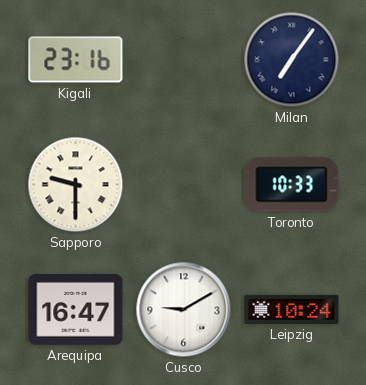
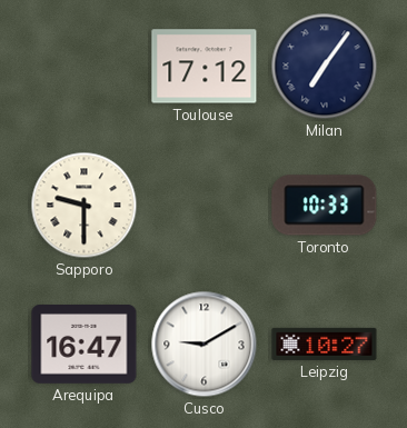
Kigali: 23:16 -> none (76, 60)
Toulouse: none -> 17:12 (205, 67)
Leipzig: 10:24 -> 10:27 (325, 344)
